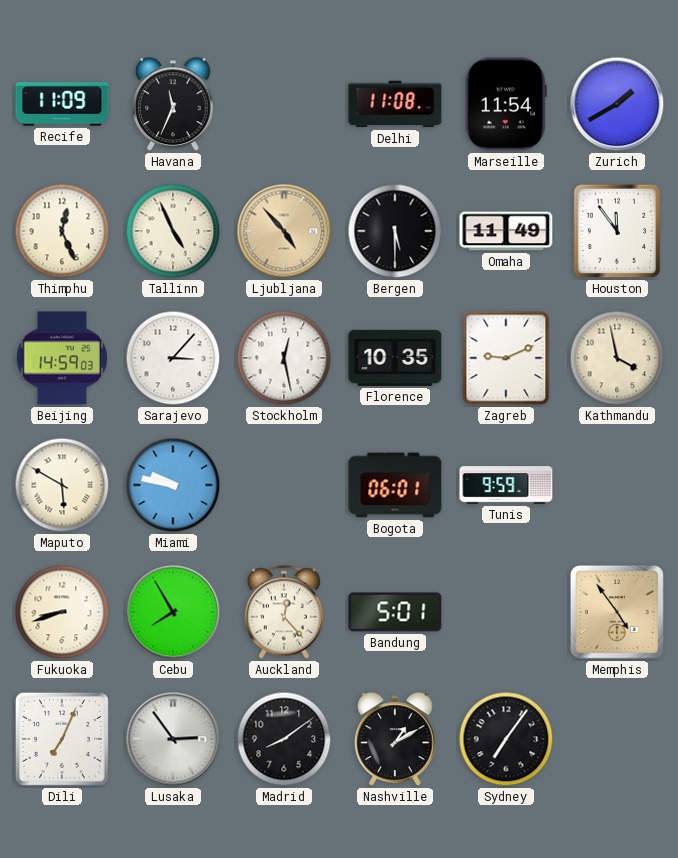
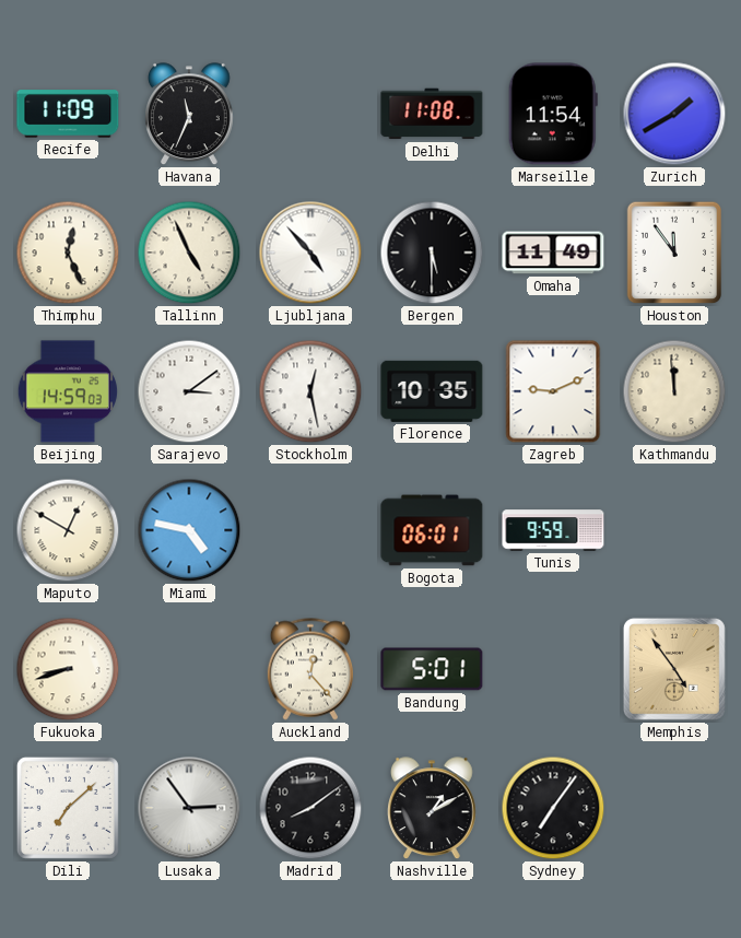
Ljubljana dial: champagne -> white (310, 253)
Sarajevo: 3:07 -> 3:09 (189, 391)
Kathmandu: 3:58 -> 11:59 (674, 391)
Maputo: 5:50 -> 12:50 (68, 530)
Miami: 9:47 -> 4:47 (189, 530)
Cebu: 7:55 -> none (173, 612)
Dili: 7:04 -> 7:08 (68, 808)
